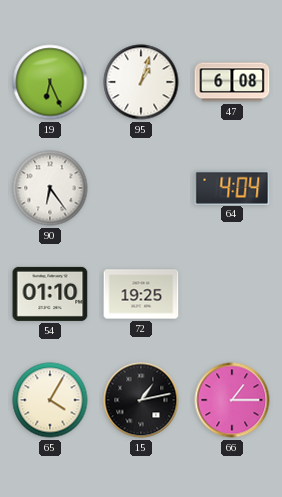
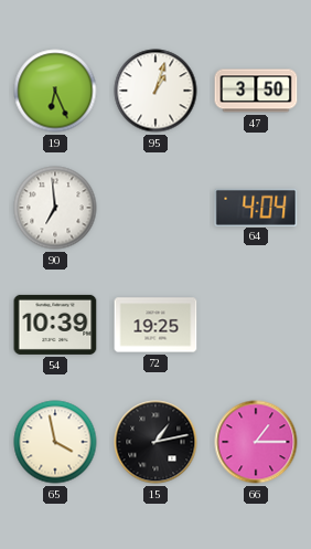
47: 6:08 -> 3:50 (256, 91)
90: 6:24 -> 6:59 (55, 208)
54: 01:10 -> 10:39 (55, 325)
65: 4:05 -> 3:58 (55, 442)
